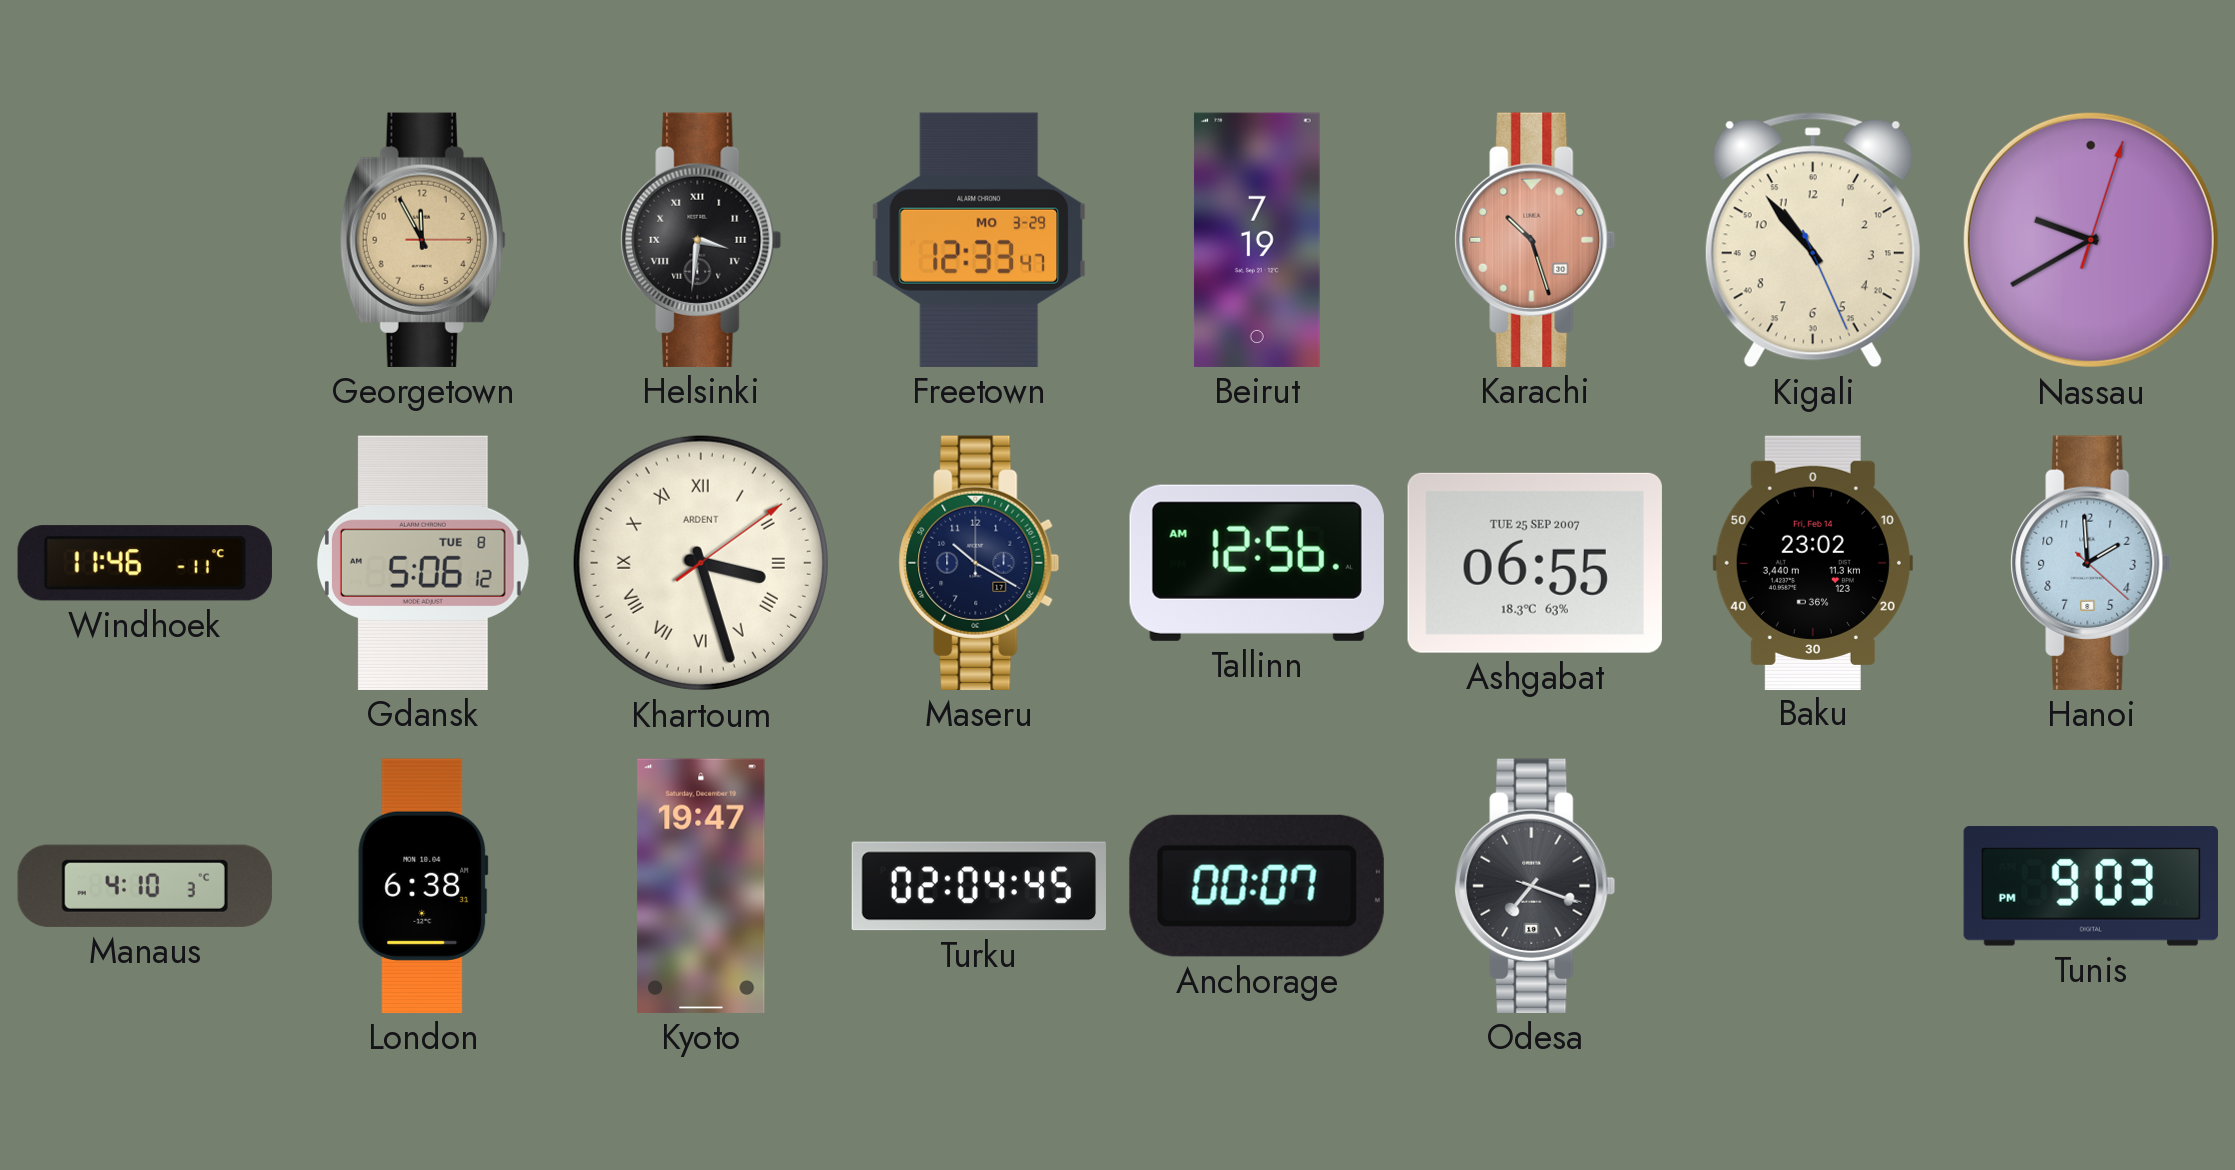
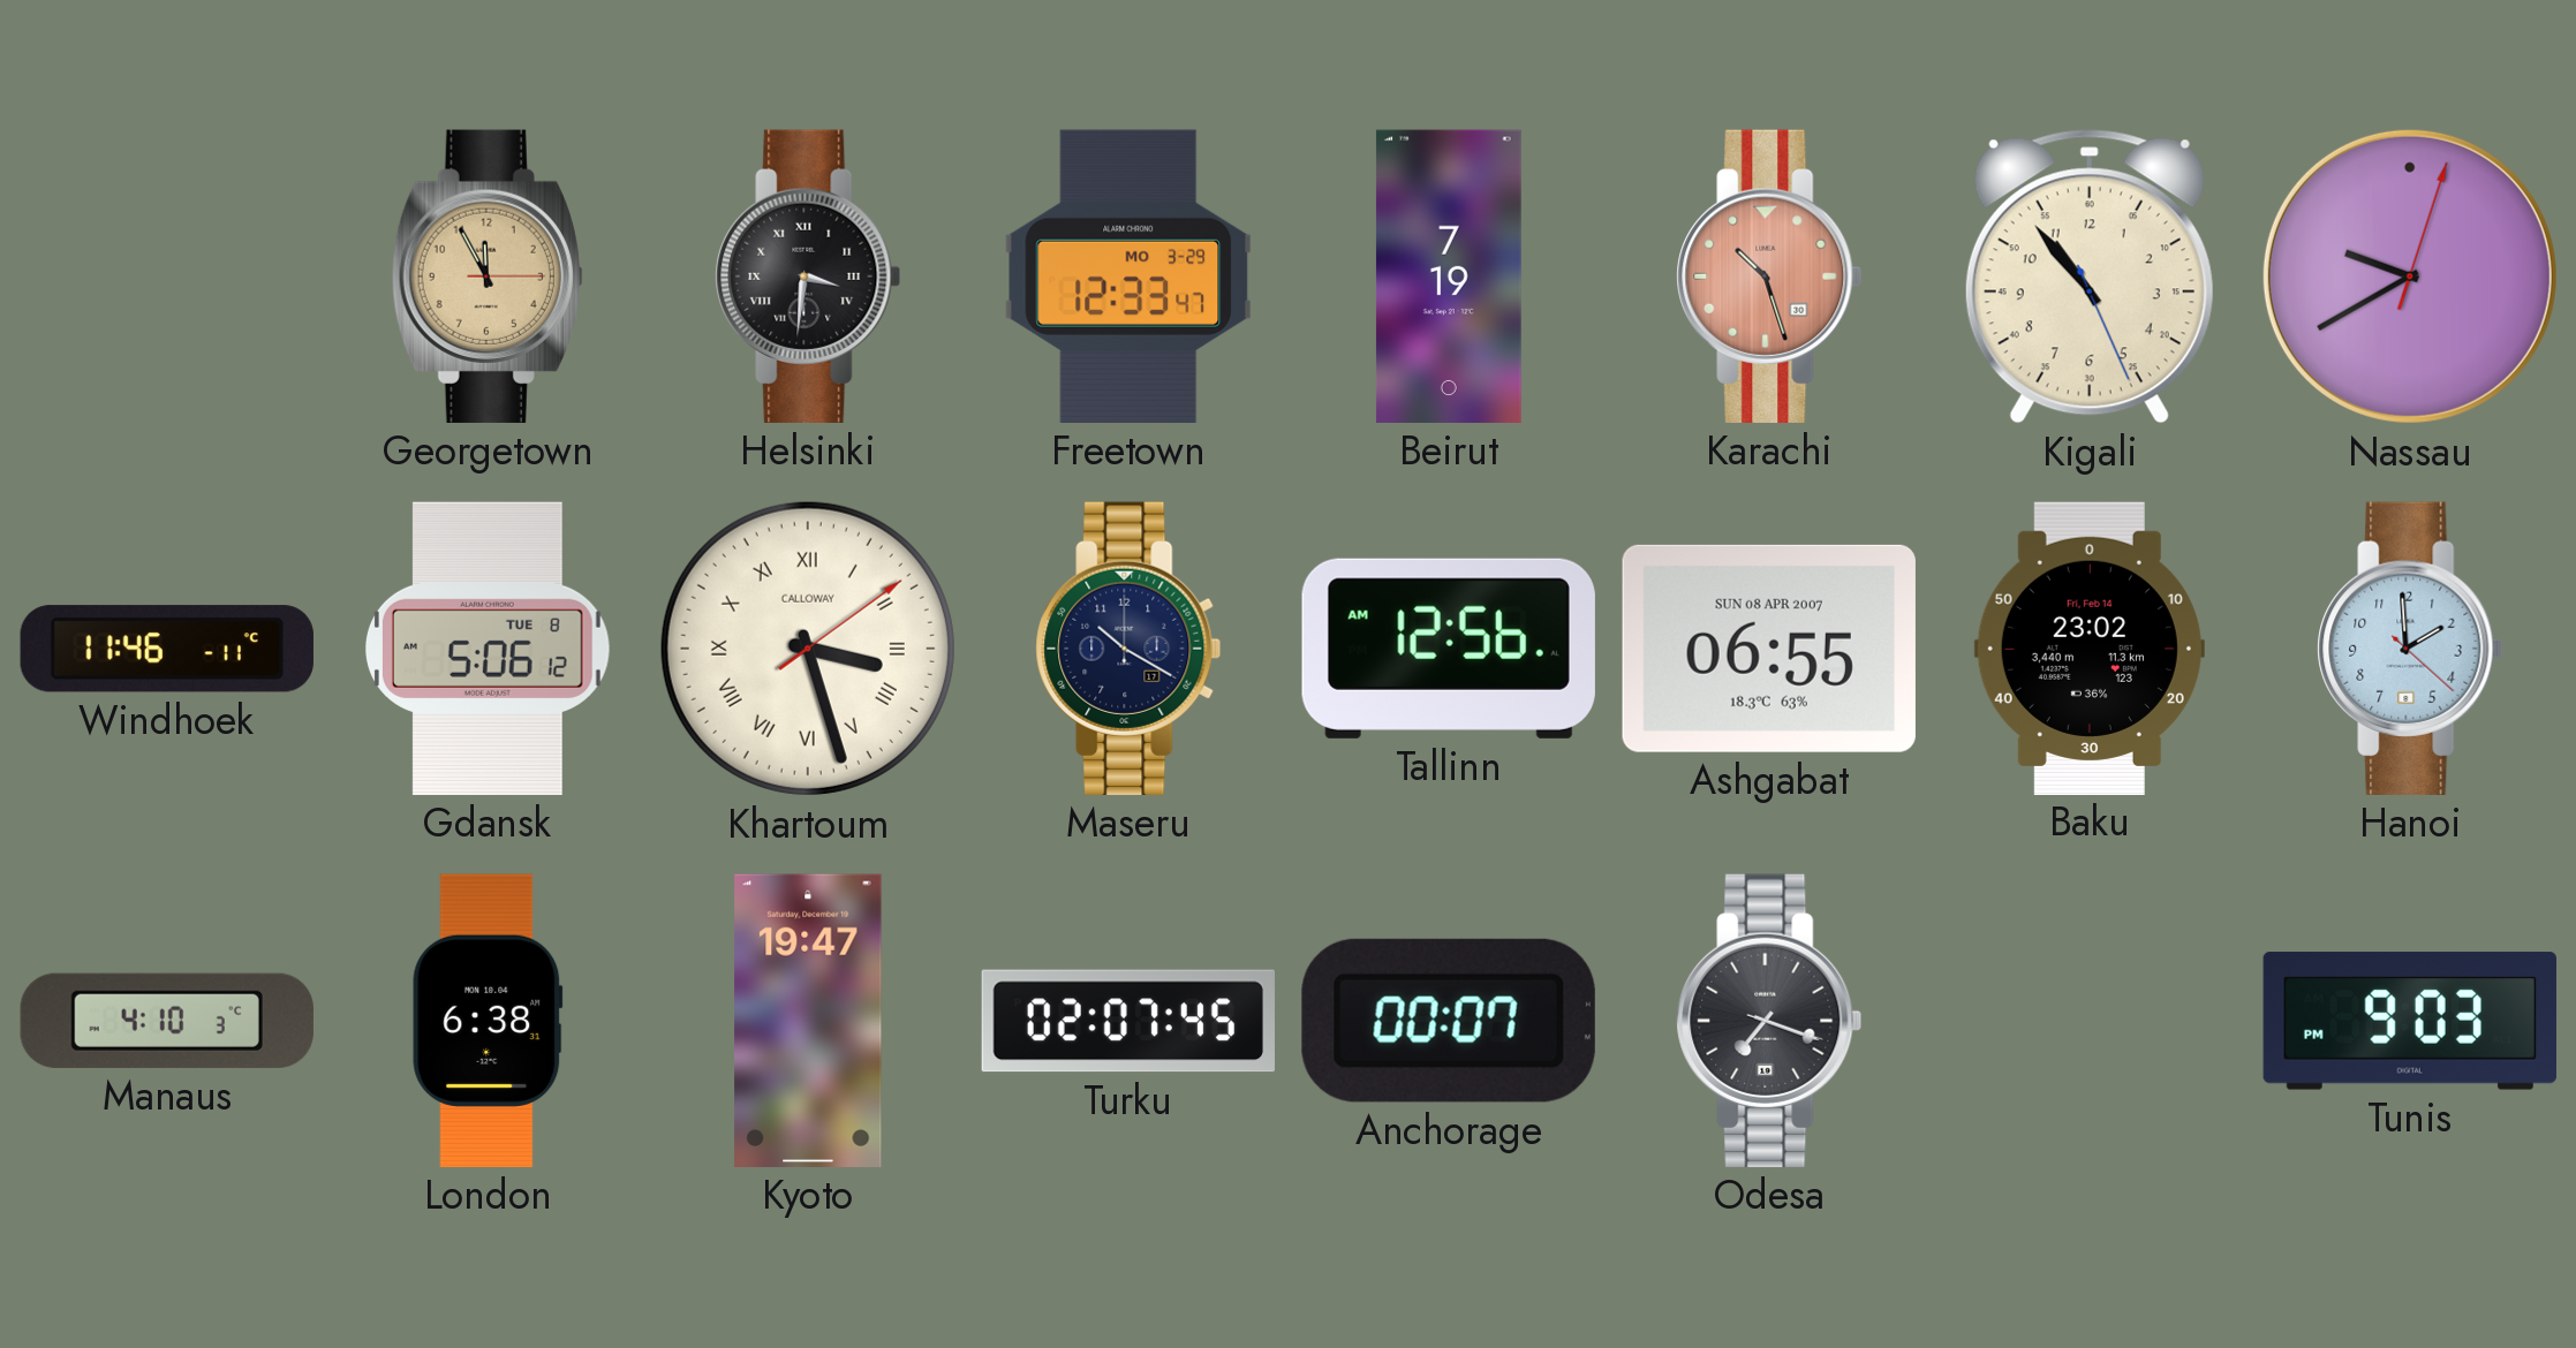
Khartoum brand: ARDENT -> CALLOWAY (808, 649)
Ashgabat date: TUE 25 SEP 2007 -> SUN 08 APR 2007 (1769, 649)
Turku: 02:04 -> 02:07 (1127, 1021)
